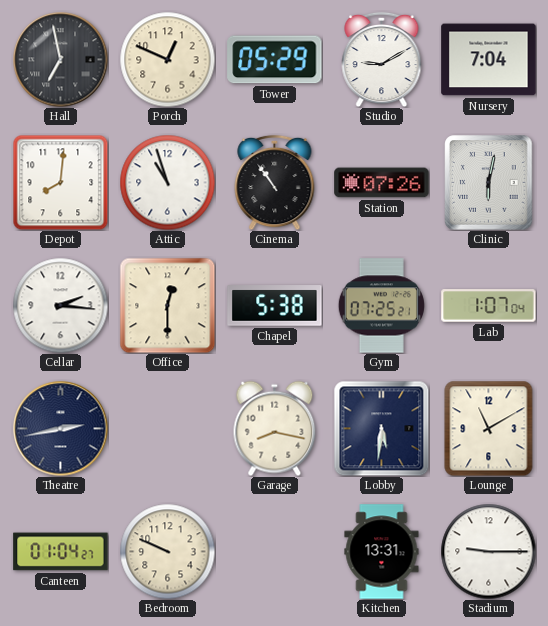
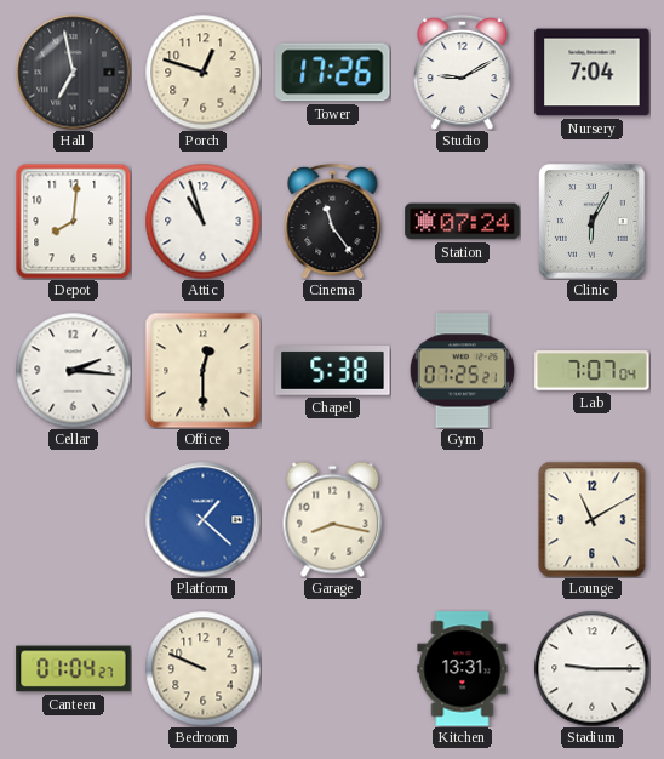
Porch: 12:49 -> 12:48 (202, 72)
Tower: 05:29 -> 17:26 (333, 73)
Cinema: 10:54 -> 11:24 (333, 221)
Station: 07:26 -> 07:24 (463, 222)
Clinic: 6:02 -> 6:05 (593, 222)
Lab: 1:07 -> 7:07 (593, 371)
Theatre: 2:43 -> none (60, 428)
Platform: none -> 1:22 (202, 519)
Lobby: 5:31 -> none (381, 428)
